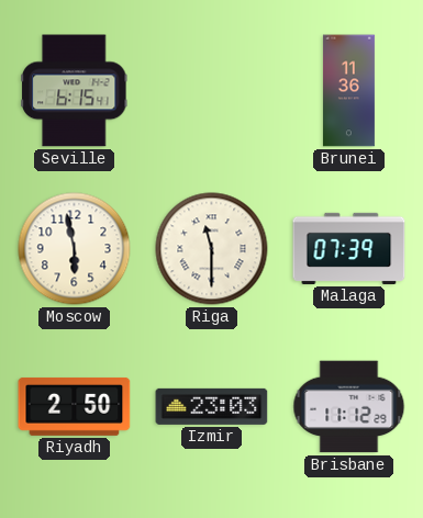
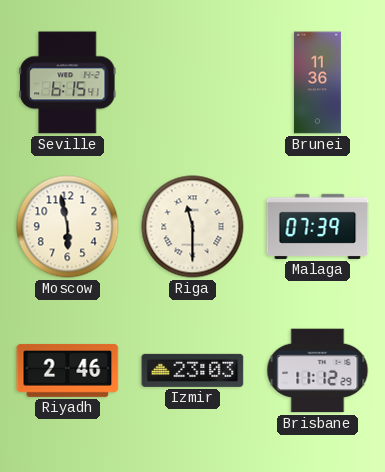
Riyadh: 2:50 -> 2:46 (68, 370)
